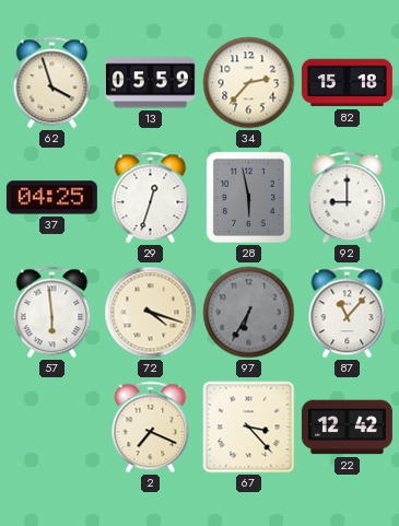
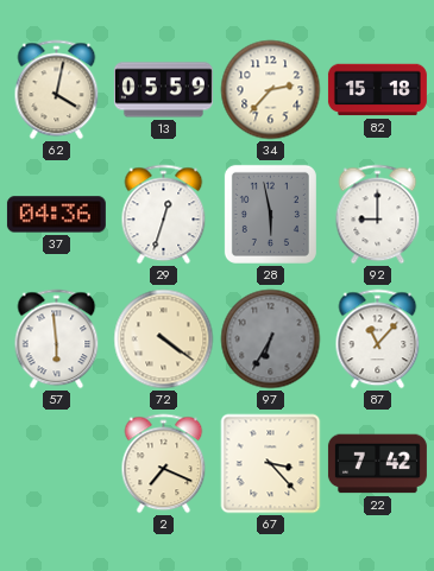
62: 3:57 -> 4:02 (57, 90)
37: 04:25 -> 04:36 (56, 215)
72: 4:18 -> 4:21 (164, 340)
22: 12:42 -> 7:42 (377, 464)
